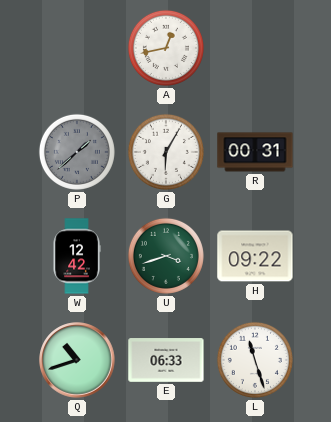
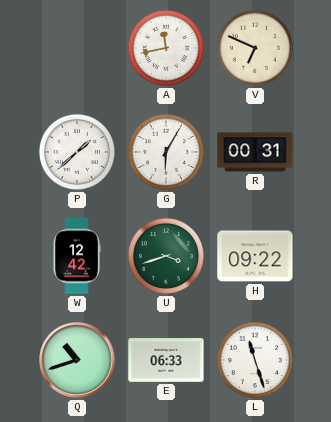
A: 12:43 -> 11:43 (166, 48)
V: none -> 6:49 (255, 48)
P dial: grey -> white (77, 152)
